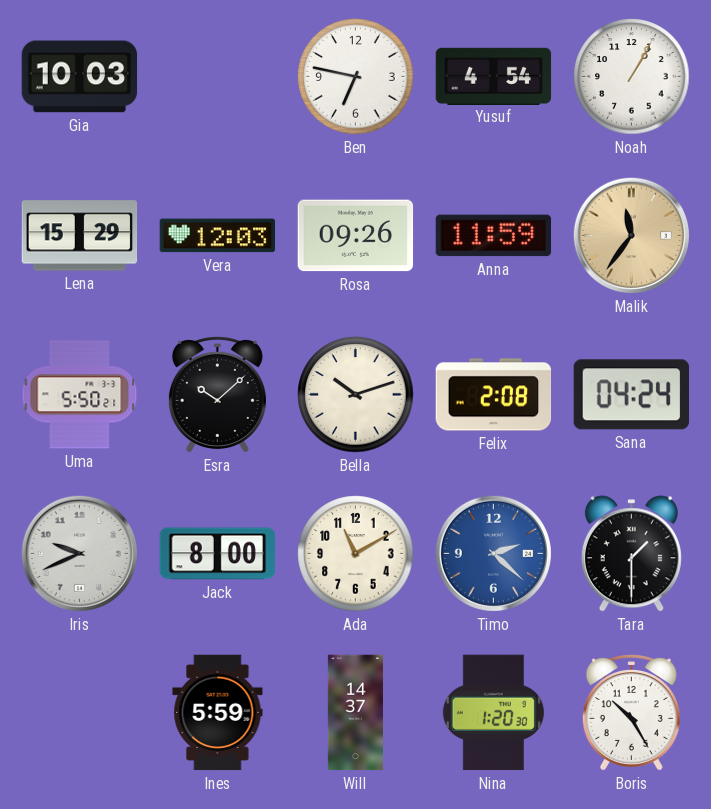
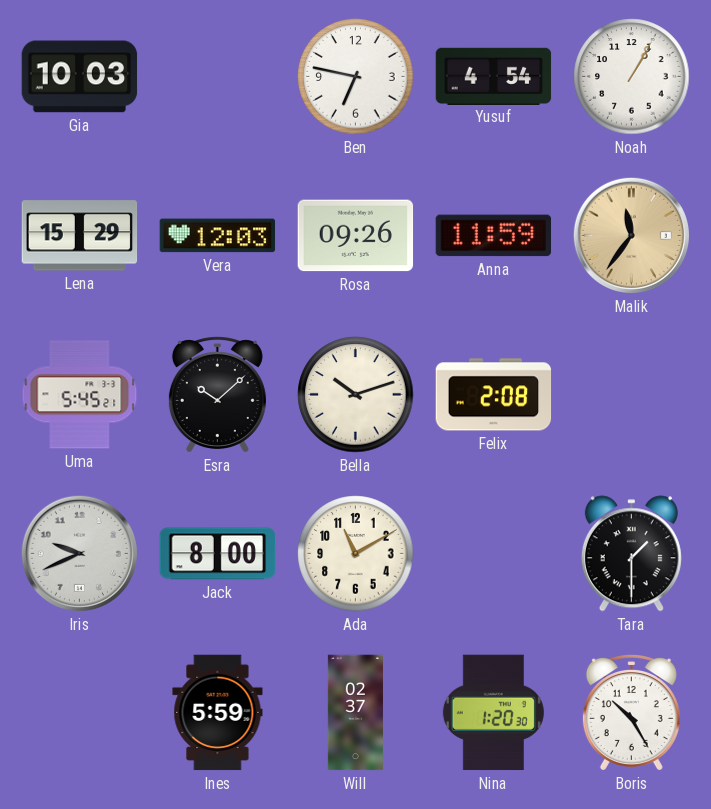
Uma: 5:50 -> 5:45 (80, 395)
Sana: 04:24 -> none (631, 395)
Timo: 2:22 -> none (493, 553)
Will: 14:37 -> 02:37 (355, 713)
